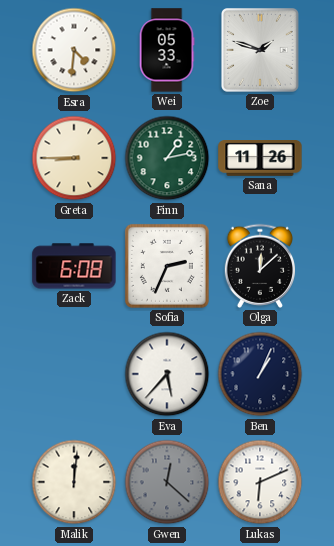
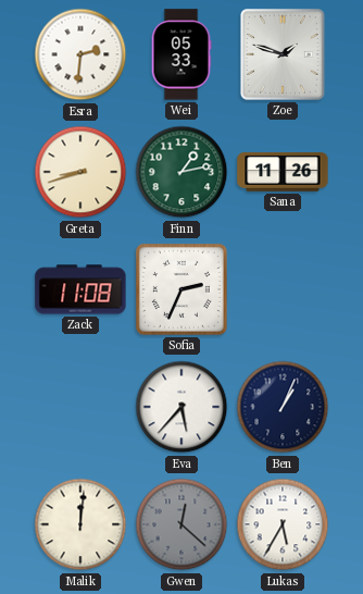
Esra: 4:31 -> 2:31 (80, 54)
Greta: 8:45 -> 8:42 (80, 172)
Zack: 6:08 -> 11:08 (80, 289)
Olga: 12:08 -> none (259, 266)
Lukas: 6:11 -> 5:35 (283, 524)
